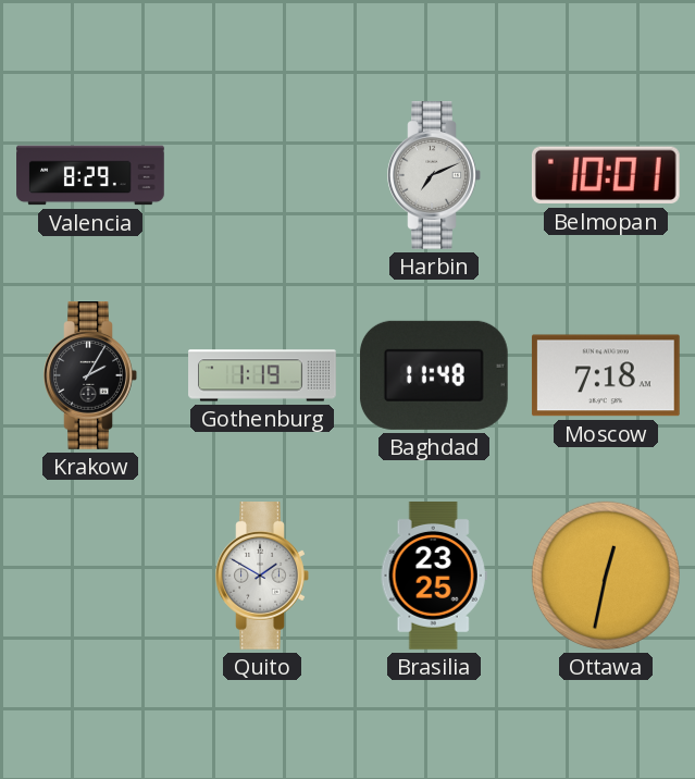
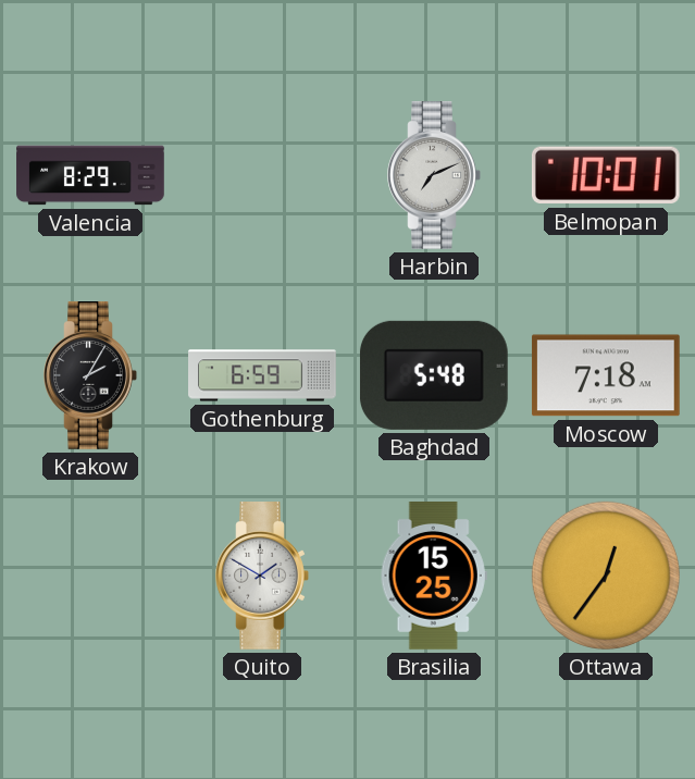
Gothenburg: 1:19 -> 6:59 (262, 375)
Baghdad: 11:48 -> 5:48 (434, 375)
Brasilia: 23:25 -> 15:25 (434, 577)
Ottawa: 12:32 -> 12:36 (606, 576)
